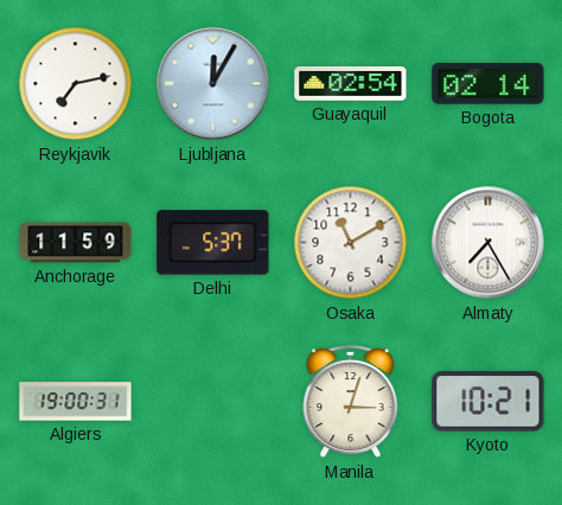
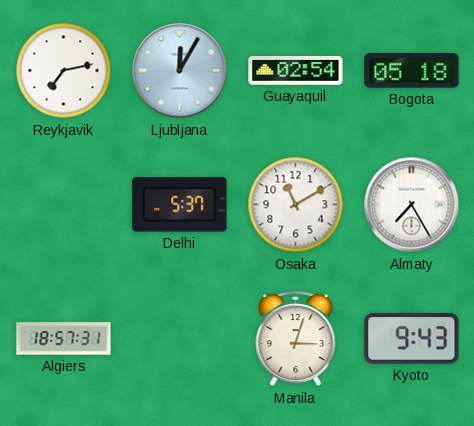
Bogota: 02:14 -> 05:18 (412, 71)
Anchorage: 11:59 -> none (76, 243)
Algiers: 19:00 -> 18:57 (64, 339)
Kyoto: 10:21 -> 9:43 (412, 339)
